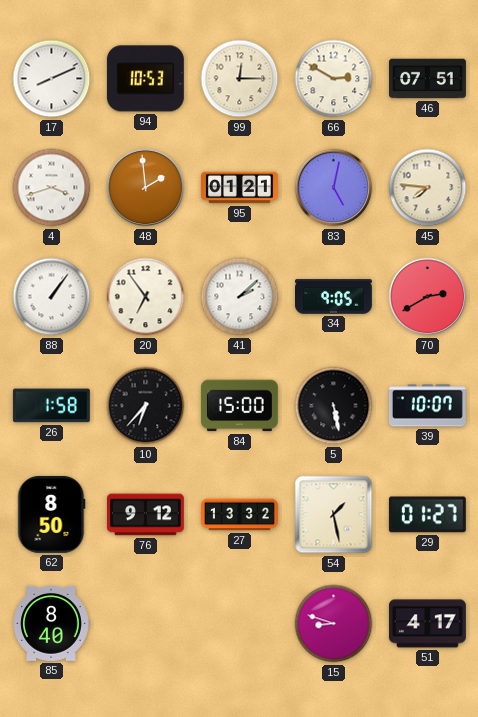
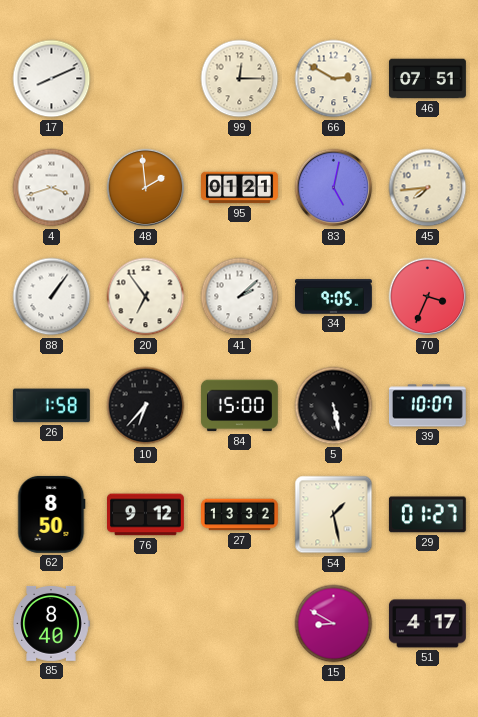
94: 10:53 -> none (145, 79)
45: 7:46 -> 7:44 (428, 188)
70: 2:40 -> 3:34 (428, 297)
15: 8:48 -> 8:50 (334, 624)
